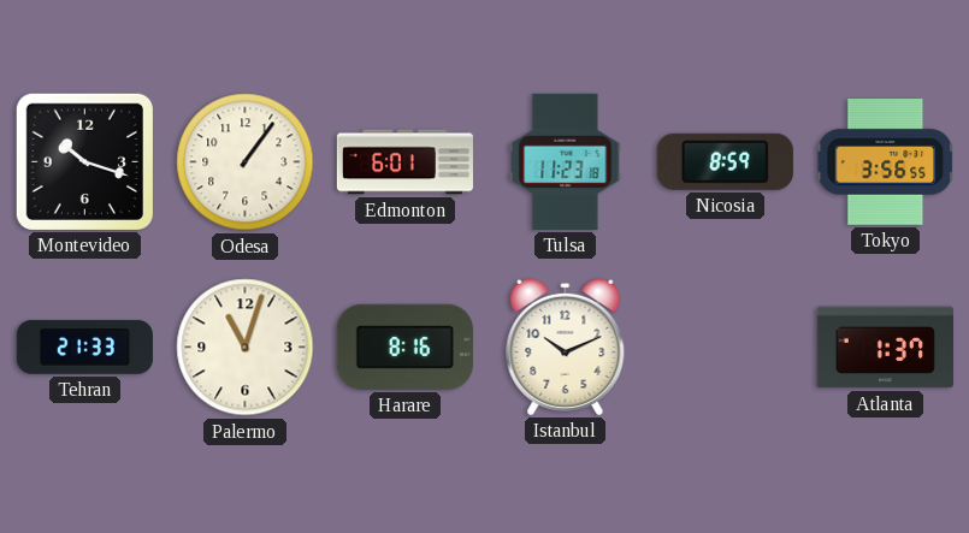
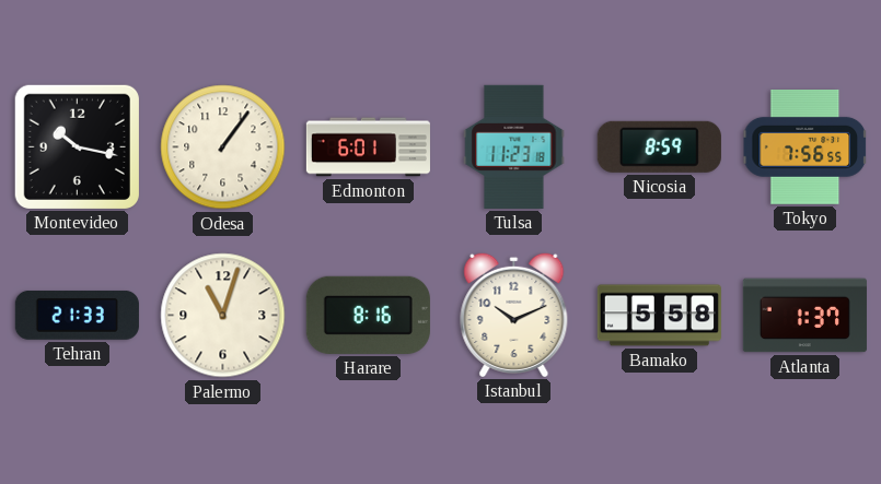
Montevideo: 10:18 -> 10:17 (77, 146)
Tokyo: 3:56 -> 7:56 (804, 147)
Bamako: none -> 5:58 (659, 316)
